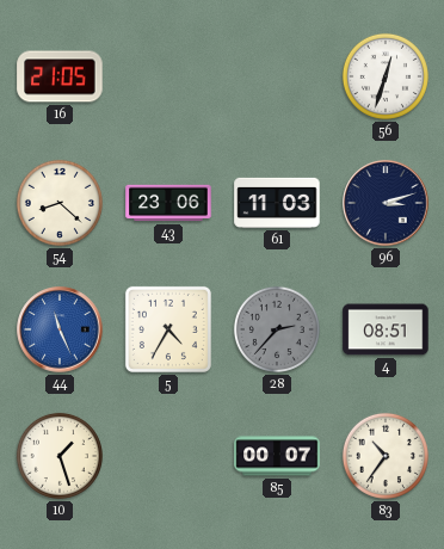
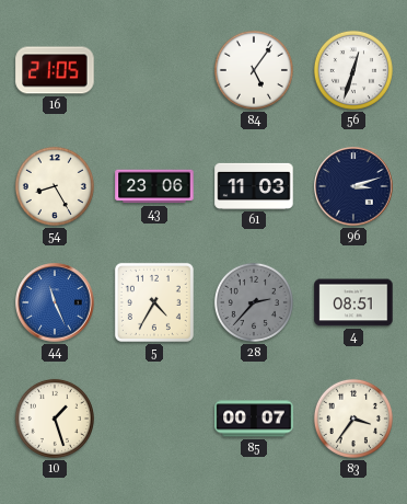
84: none -> 5:06 (254, 70)
54: 8:22 -> 8:25 (55, 186)
83: 10:36 -> 3:36 (353, 419)
